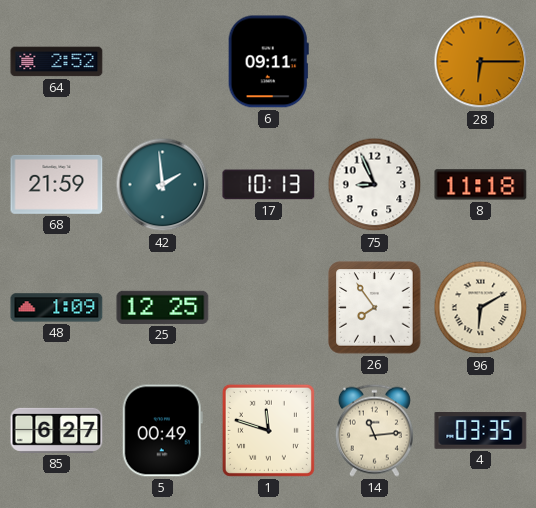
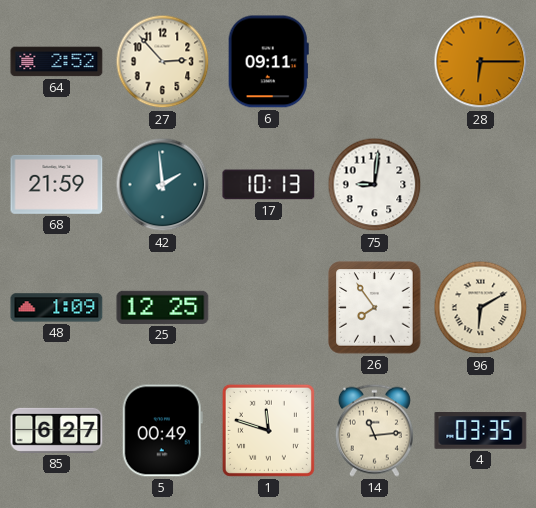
27: none -> 2:53 (163, 62)
75: 8:56 -> 9:01 (375, 185)
8: 11:18 -> none (481, 185)
